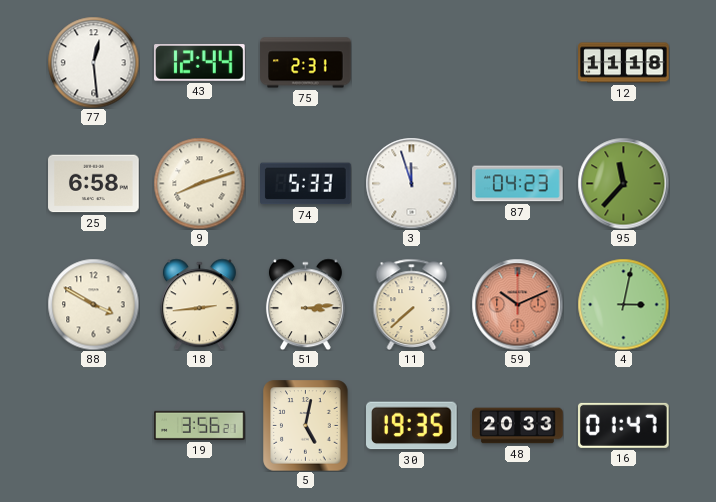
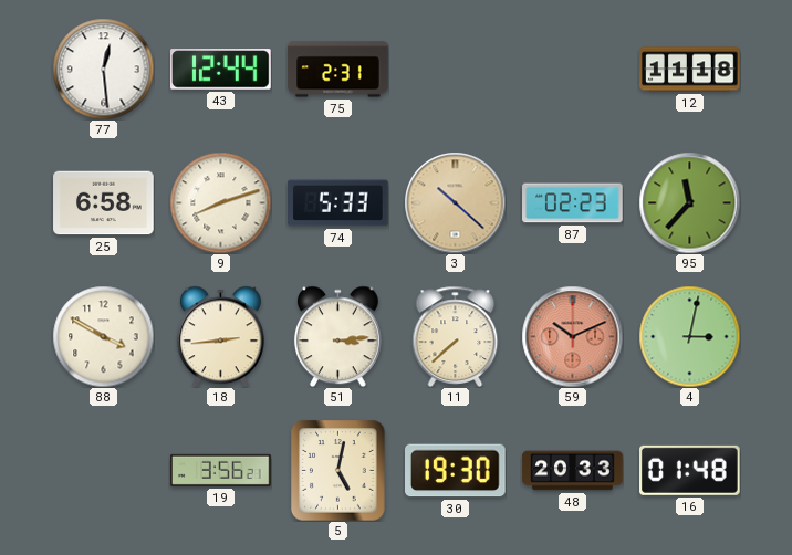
3: 11:57 -> 10:22 (455, 202)
3 dial: white -> champagne (455, 202)
87: 04:23 -> 02:23 (573, 203)
30: 19:35 -> 19:30 (456, 471)
16: 01:47 -> 01:48 (690, 470)
